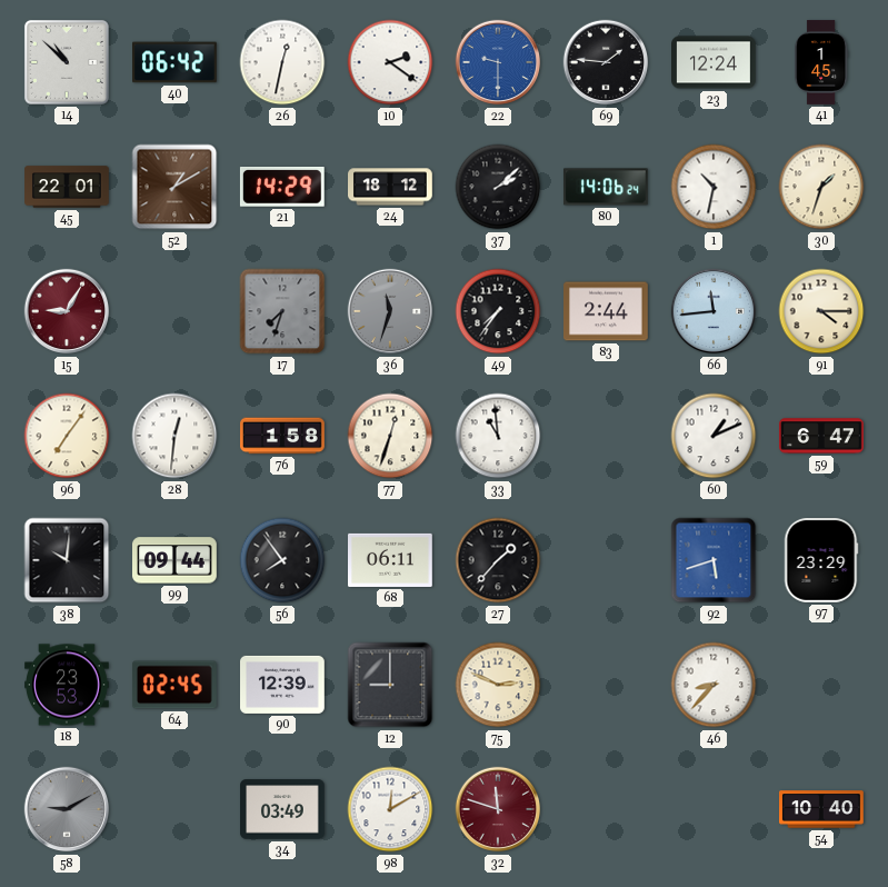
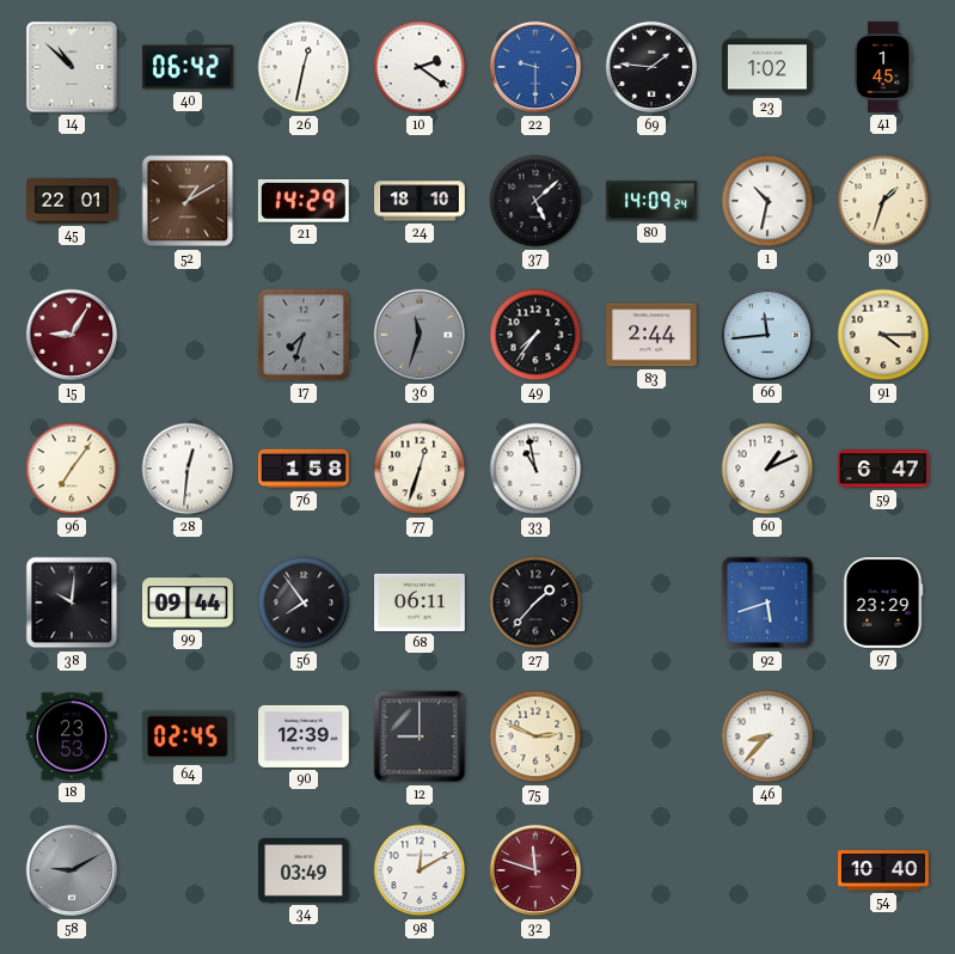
23: 12:24 -> 1:02 (769, 67)
24: 18:12 -> 18:10 (421, 201)
37: 2:08 -> 5:08 (535, 201)
80: 14:06 -> 14:09 (651, 201)
33: 10:59 -> 10:58 (535, 469)
